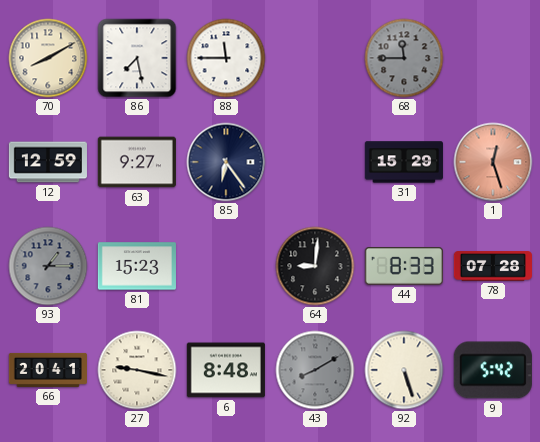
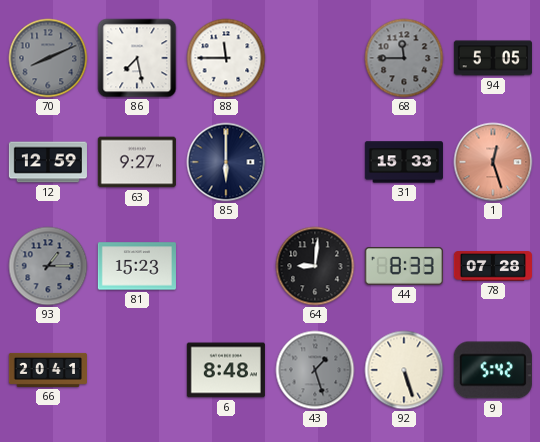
70: 8:10 -> 8:11 (48, 58)
70 dial: cream -> grey (48, 58)
94: none -> 5:05 (493, 58)
85: 6:24 -> 6:00 (226, 162)
31: 15:29 -> 15:33 (404, 162)
27: 9:17 -> none (137, 370)
43: 8:10 -> 1:27 (315, 370)
